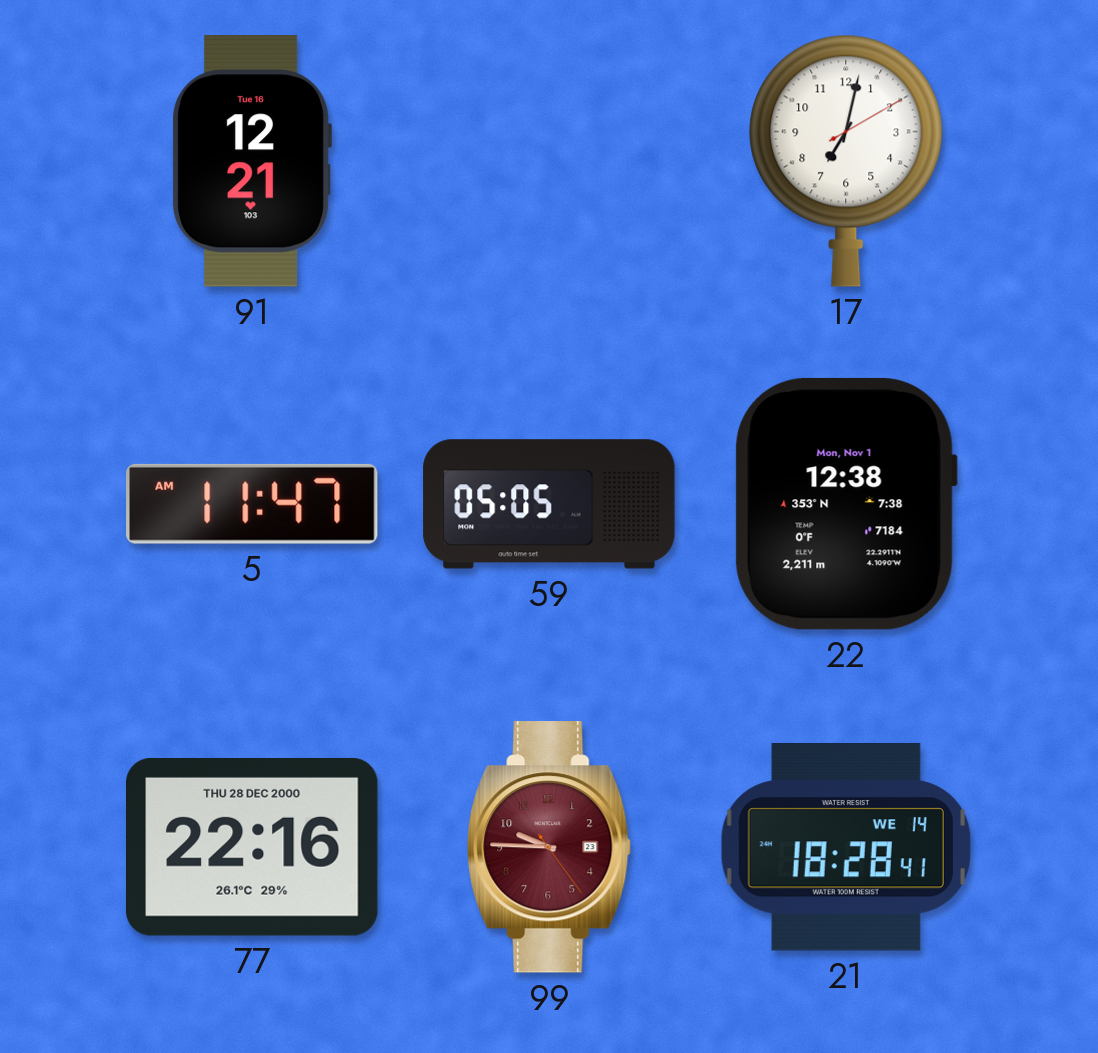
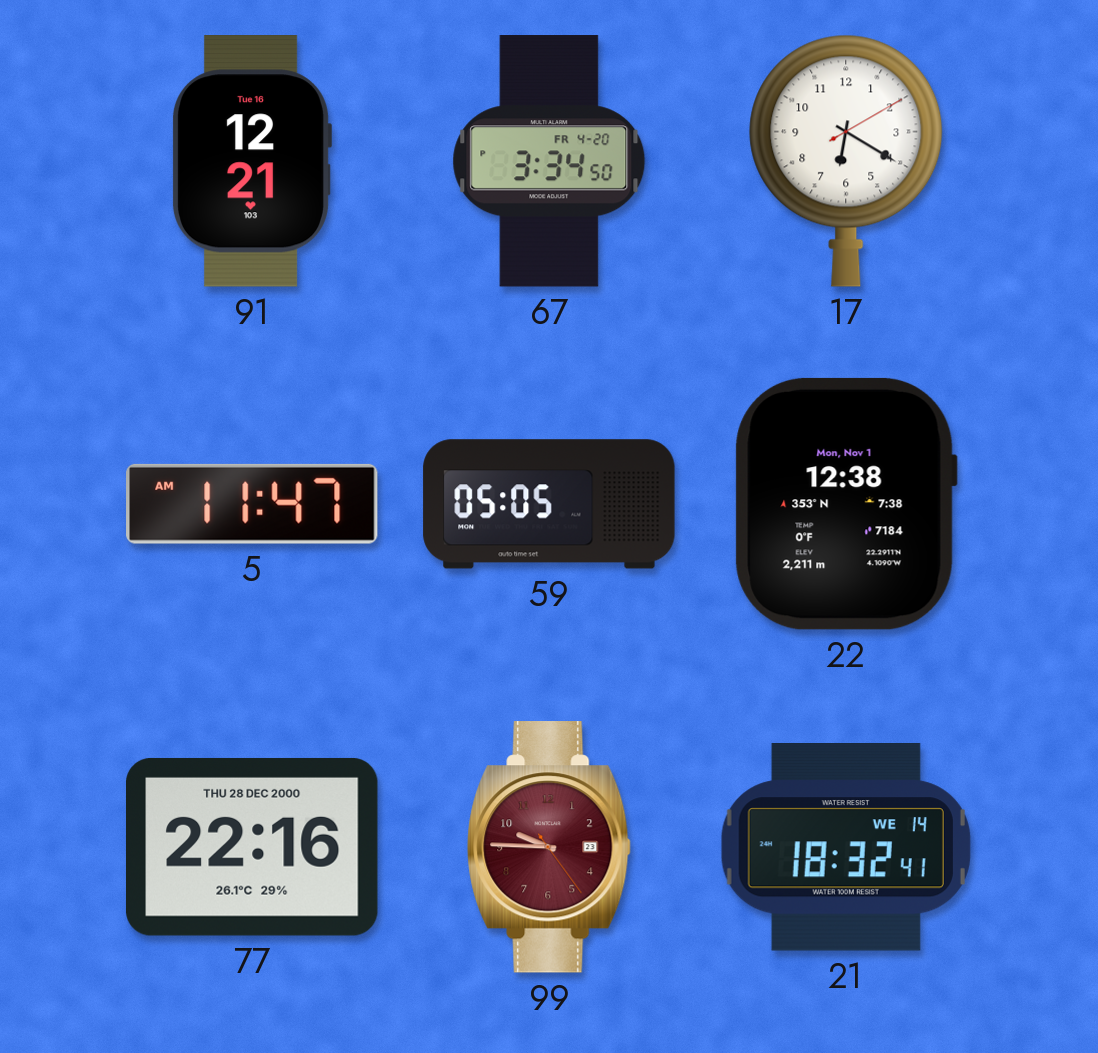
67: none -> 3:34 (549, 161)
17: 7:02 -> 6:20 (846, 161)
21: 18:28 -> 18:32 (846, 848)
